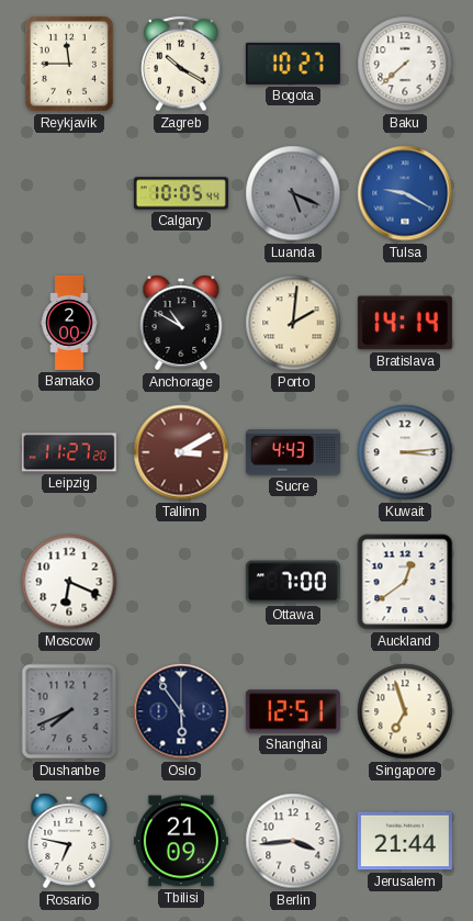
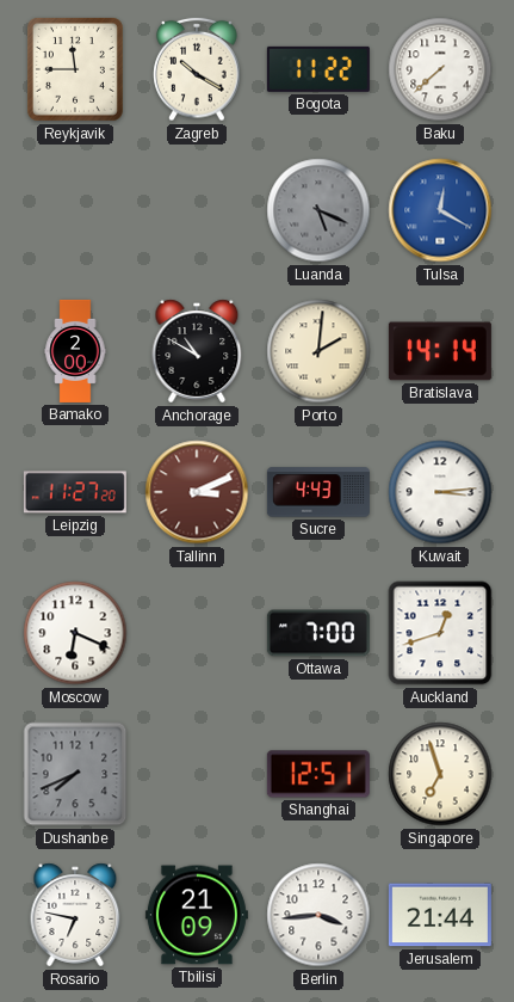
Bogota: 10:27 -> 11:22 (318, 69)
Calgary: 10:05 -> none (181, 193)
Tulsa: 9:20 -> 12:20 (440, 210)
Tallinn: 3:10 -> 3:11 (197, 492)
Auckland: 12:39 -> 12:42 (440, 633)
Oslo: 5:54 -> none (181, 711)
